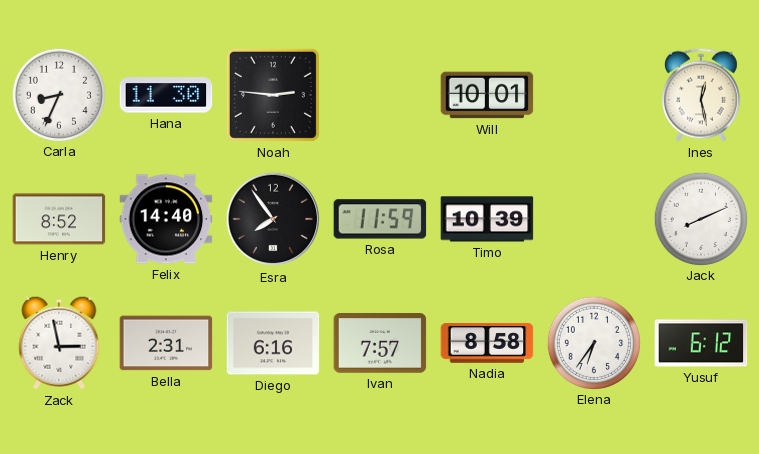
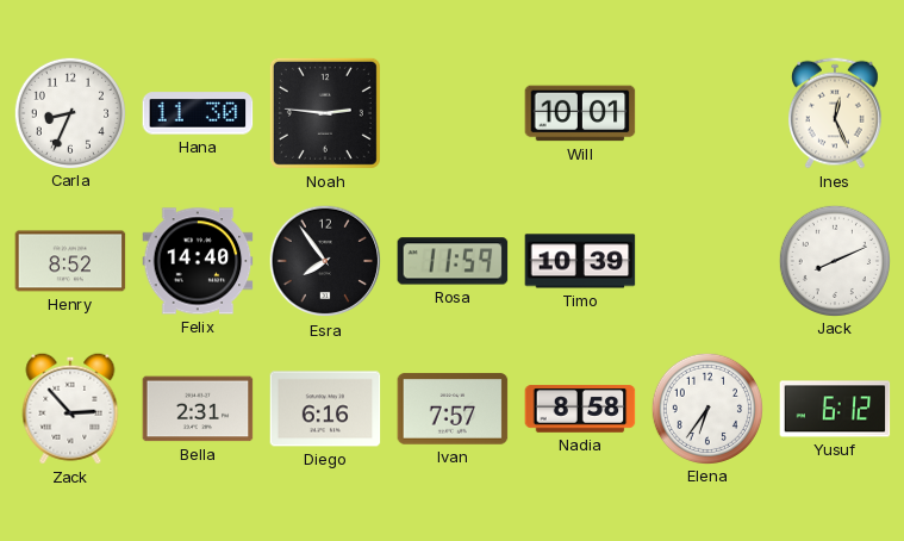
Ines: 12:28 -> 12:26 (835, 113)
Zack: 2:58 -> 2:53 (70, 409)
